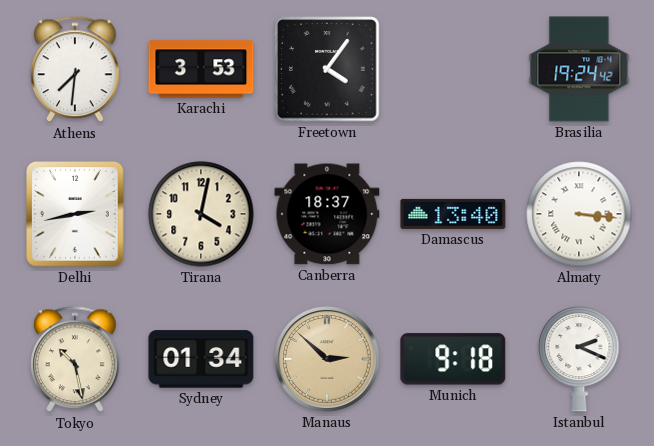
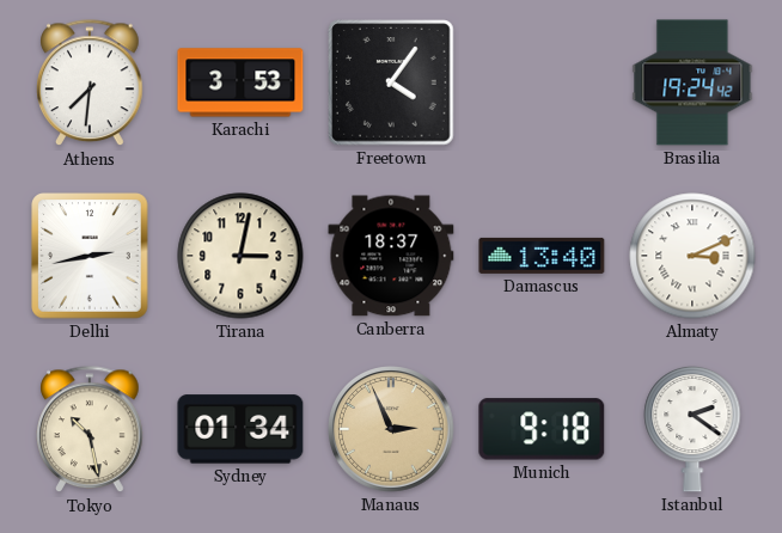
Tirana: 4:02 -> 3:02 (240, 256)
Almaty: 3:16 -> 3:11 (692, 256)
Manaus: 2:52 -> 2:56 (391, 429)
Istanbul: 2:19 -> 2:21 (692, 429)
